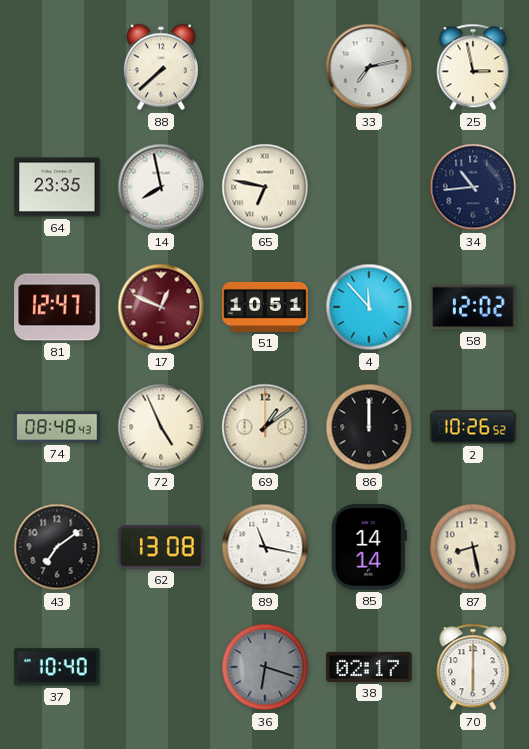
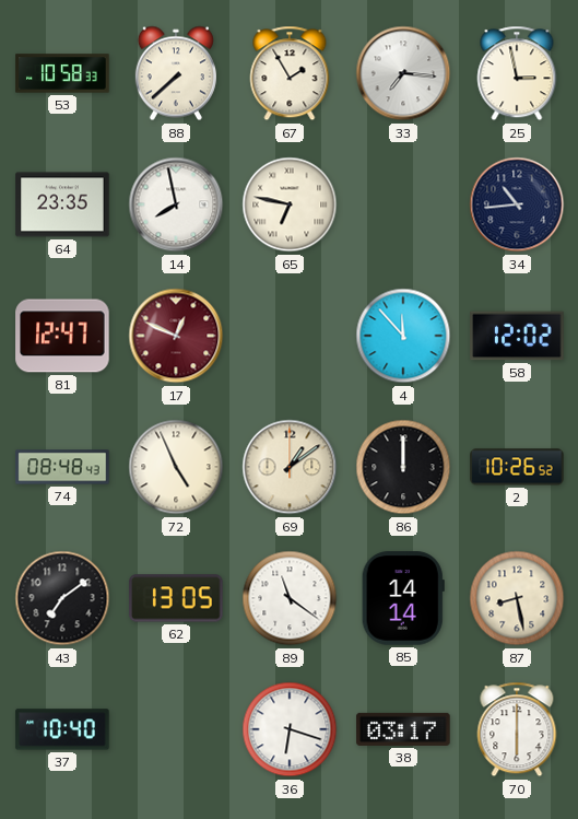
53: none -> 10:58 (62, 73)
67: none -> 1:55 (290, 73)
33: 7:13 -> 7:16 (403, 73)
51: 10:51 -> none (265, 307)
62: 13:08 -> 13:05 (176, 598)
89: 11:17 -> 11:21 (290, 598)
36 dial: grey -> white (290, 729)
38: 02:17 -> 03:17 (403, 729)
